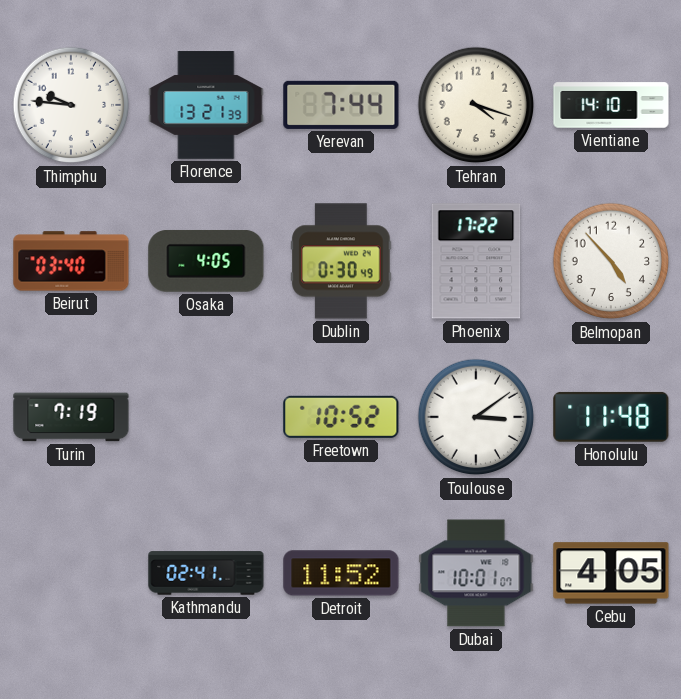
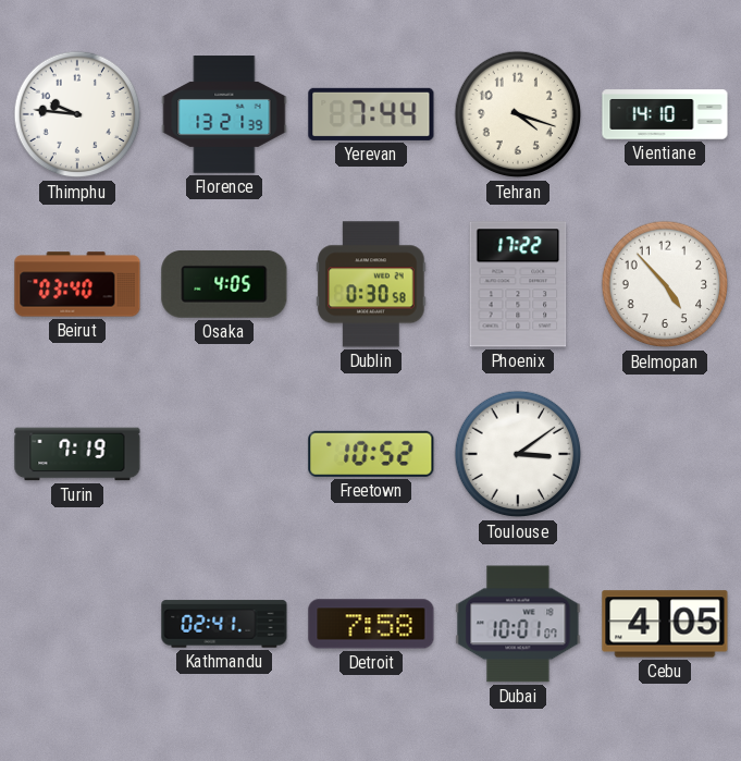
Dublin: 0:30:49 -> 0:30:58 (371, 284)
Honolulu: 11:48 -> none (611, 417)
Detroit: 11:52 -> 7:58 (371, 624)
